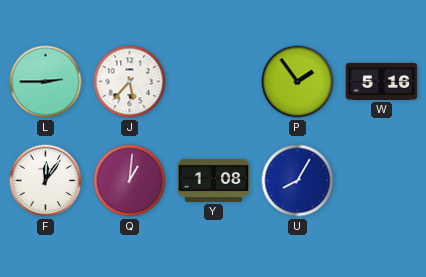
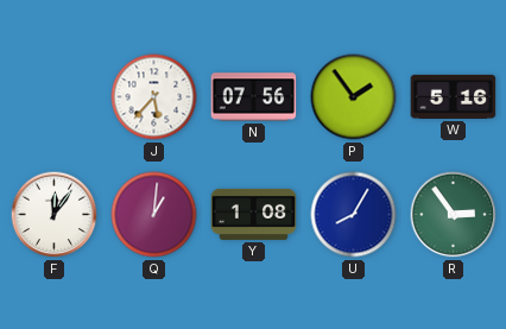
L: 2:45 -> none (46, 82)
N: none -> 07:56 (254, 97)
R: none -> 2:54 (454, 215)
